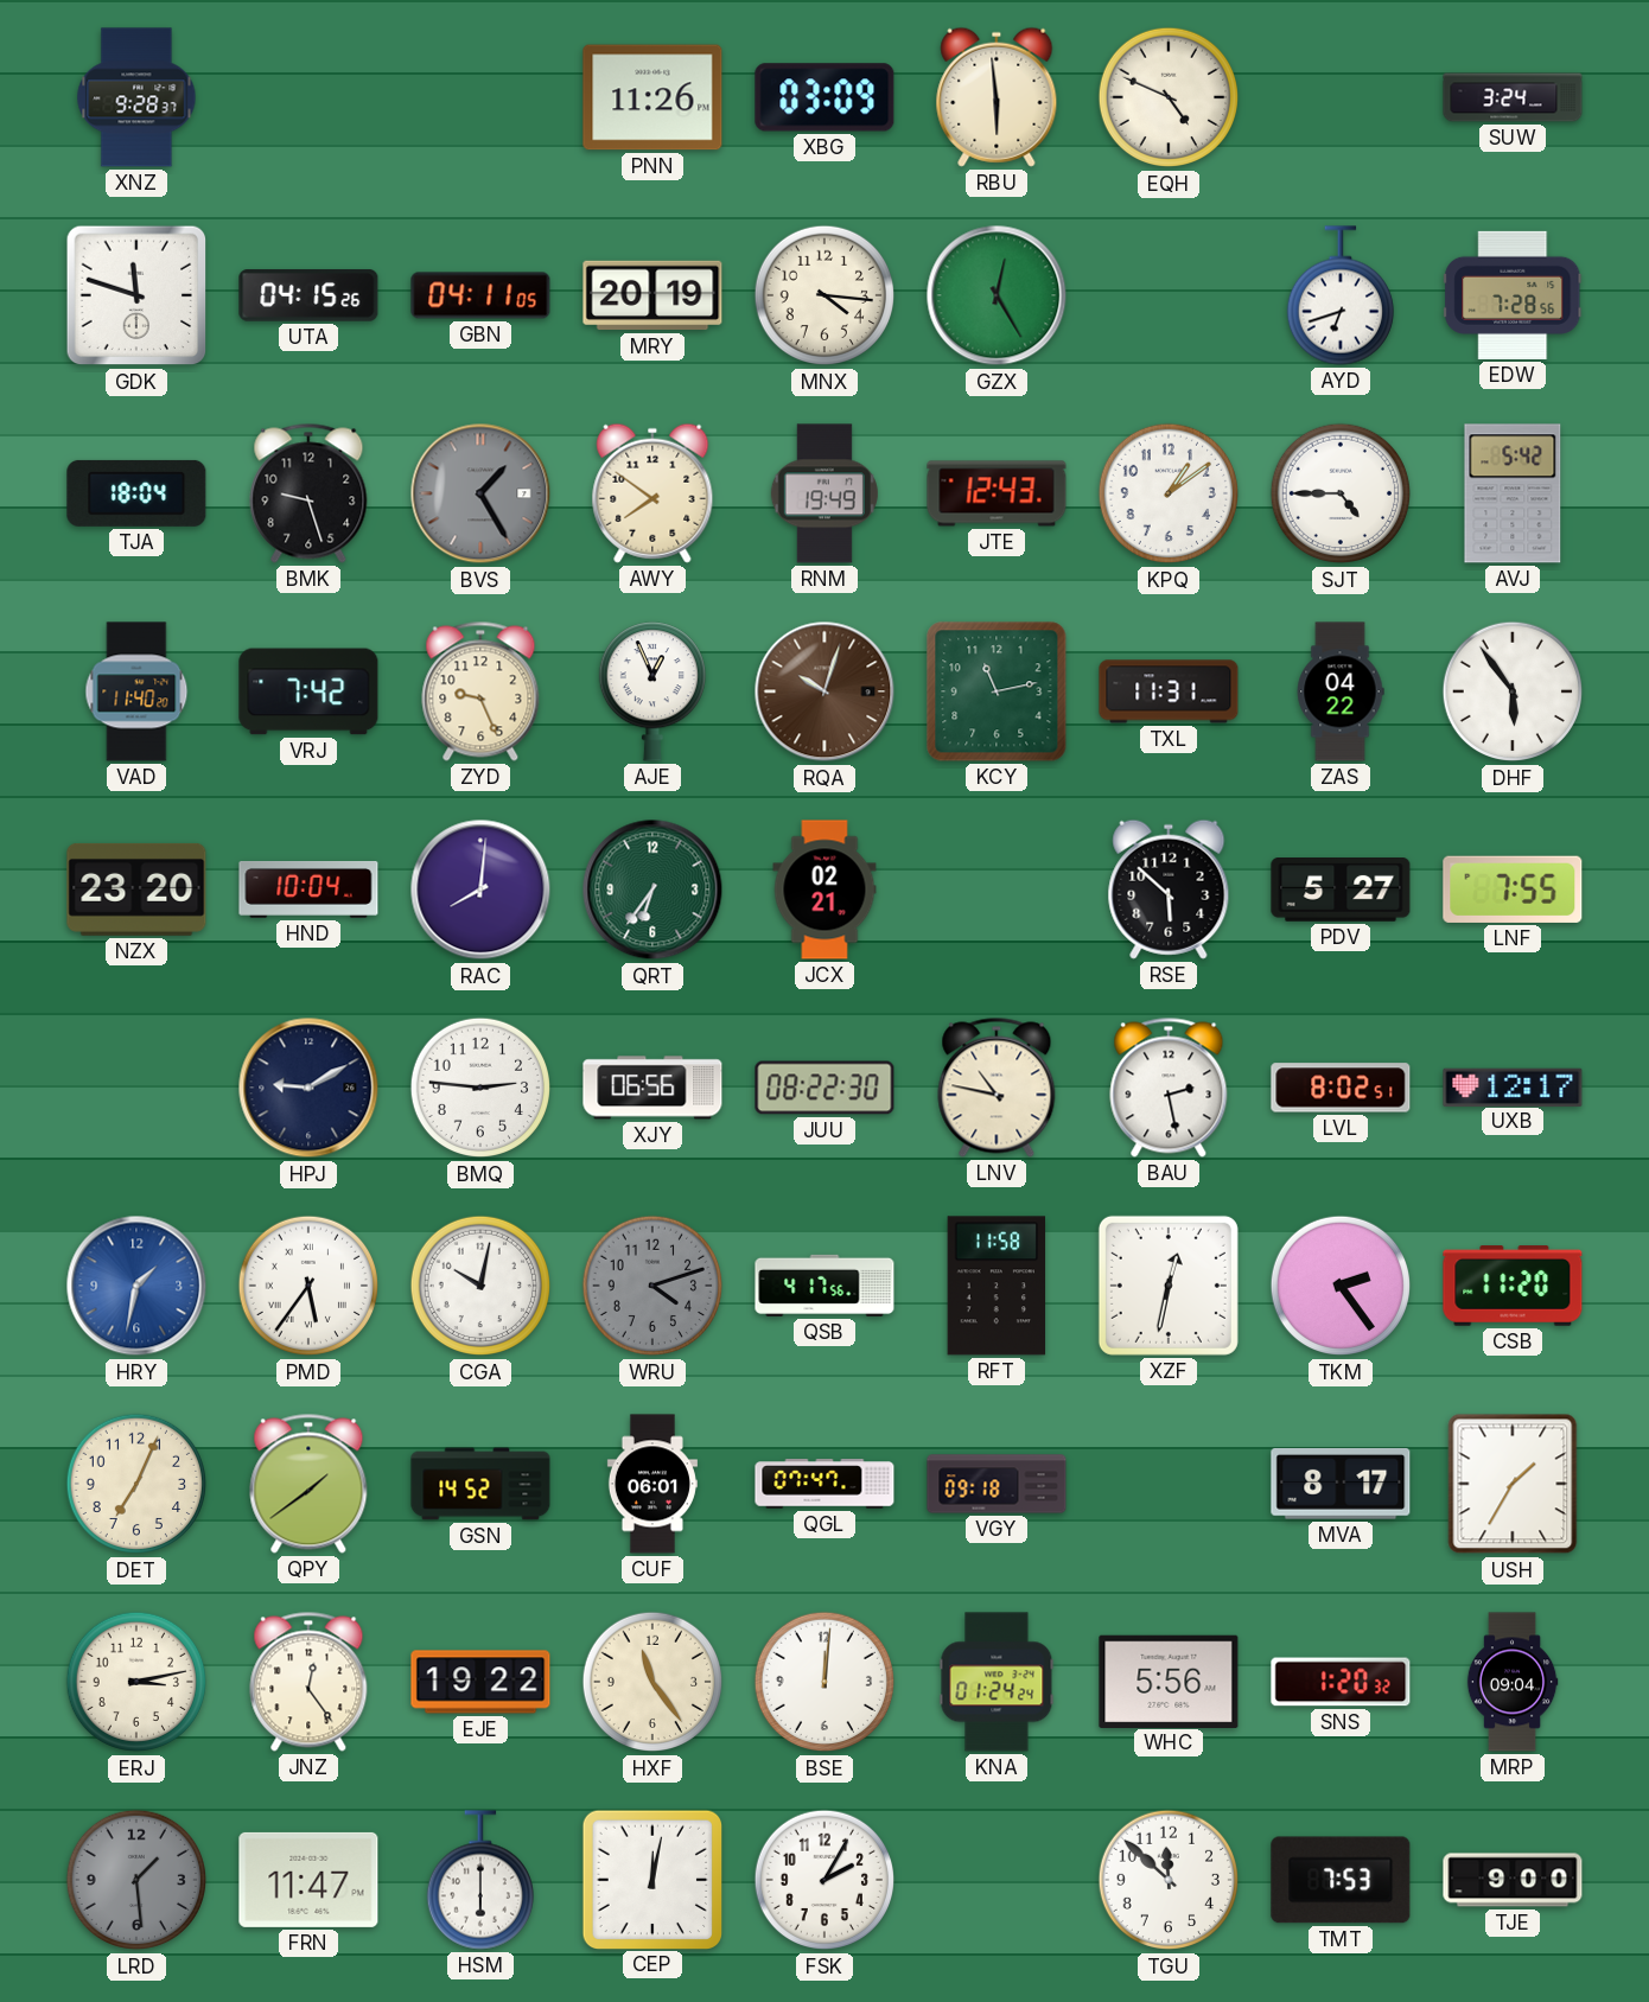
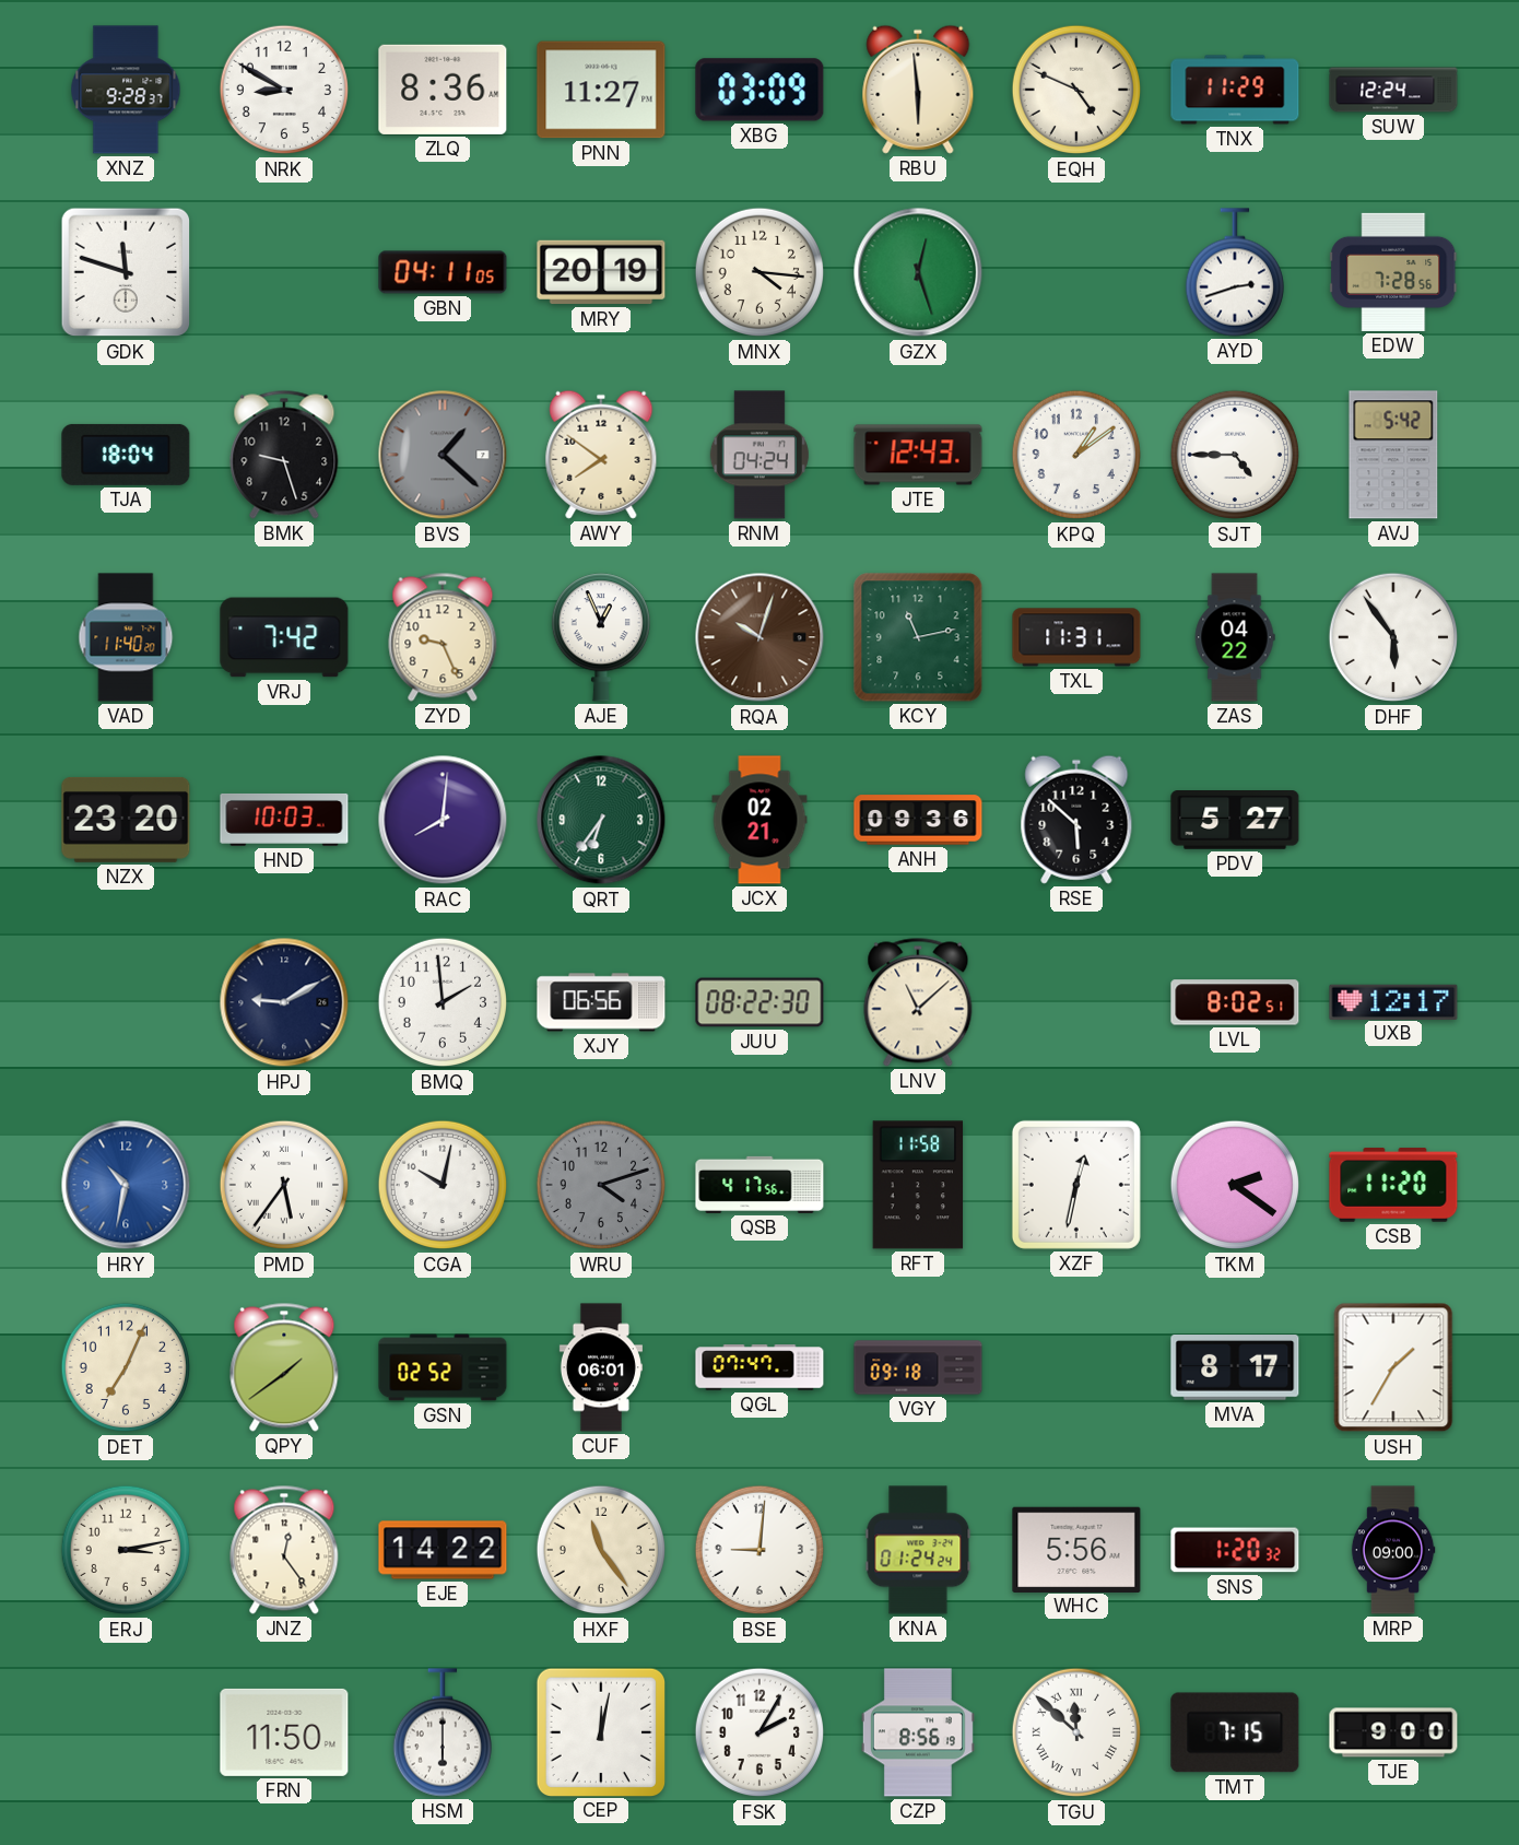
NRK: none -> 8:50 (284, 90)
ZLQ: none -> 8:36 (443, 90)
PNN: 11:26 -> 11:27 (601, 90)
TNX: none -> 11:29 (1235, 90)
SUW: 3:24 -> 12:24 (1393, 90)
UTA: 04:15 -> none (308, 295)
GZX: 12:25 -> 12:27 (918, 272)
AYD: 6:42 -> 2:42 (1235, 272)
BVS: 1:25 -> 1:22 (443, 455)
RNM: 19:49 -> 04:24 (759, 455)
HND: 10:04 -> 10:03 (284, 820)
ANH: none -> 09:36 (918, 820)
LNF: 7:55 -> none (1513, 890)
BMQ: 2:46 -> 1:59 (443, 1002)
LNV: 10:47 -> 11:08 (918, 1002)
BAU: 2:28 -> none (1169, 1088)
HRY: 1:32 -> 10:32 (126, 1185)
TKM: 2:24 -> 2:21 (1235, 1185)
GSN: 14:52 -> 02:52 (443, 1367)
EJE: 19:22 -> 14:22 (443, 1550)
BSE: 12:01 -> 9:01 (759, 1550)
MRP: 09:04 -> 09:00 (1393, 1550)
LRD: 1:29 -> none (136, 1880)
FRN: 11:47 -> 11:50 (284, 1732)
CZP: none -> 8:56 (918, 1732)
TGU numerals: Arabic -> Roman (1076, 1732)
TMT: 7:53 -> 7:15 (1235, 1732)
